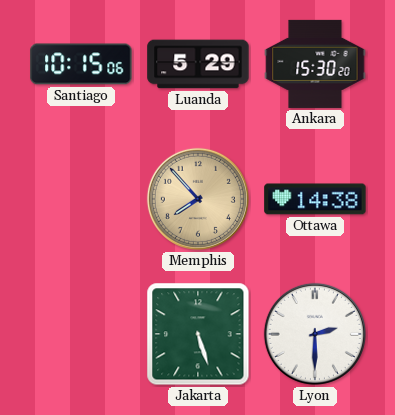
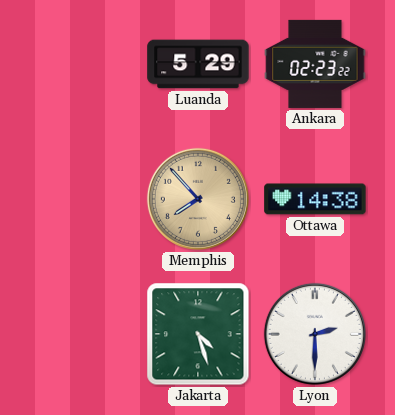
Santiago: 10:15 -> none (81, 64)
Ankara: 15:30 -> 02:23 (315, 64)
Jakarta: 5:27 -> 4:27 (198, 334)
